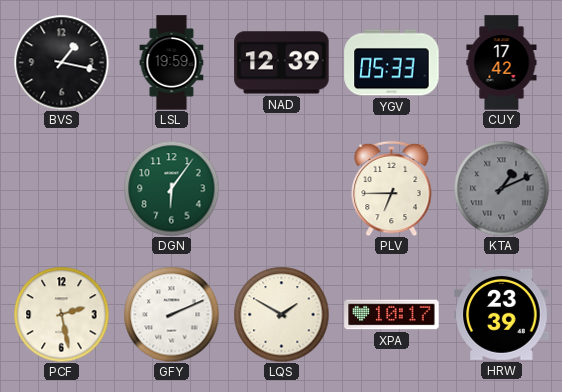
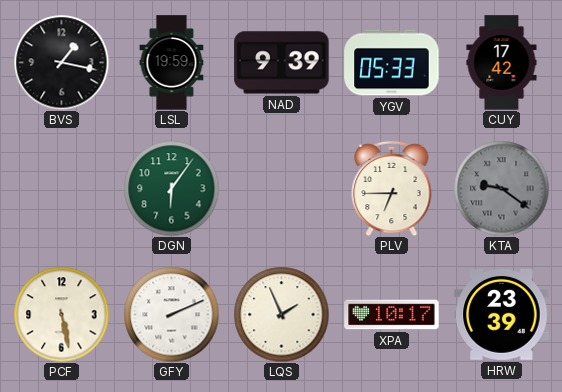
NAD: 12:39 -> 9:39 (282, 63)
KTA: 1:11 -> 9:21 (501, 188)
PCF: 2:28 -> 5:28 (61, 314)
LQS: 1:50 -> 1:56 (281, 314)
